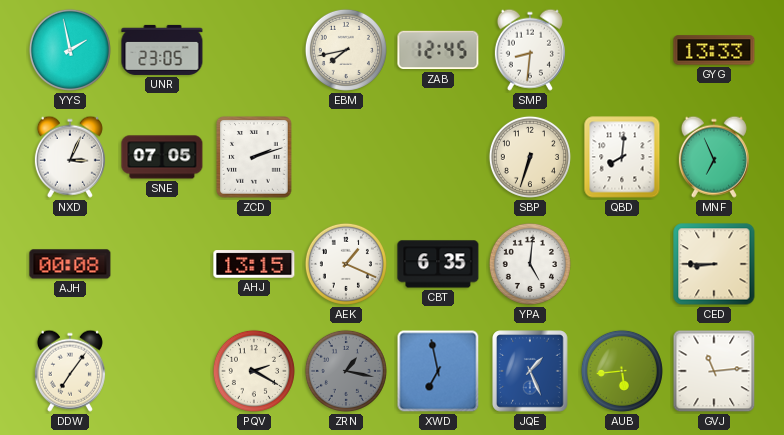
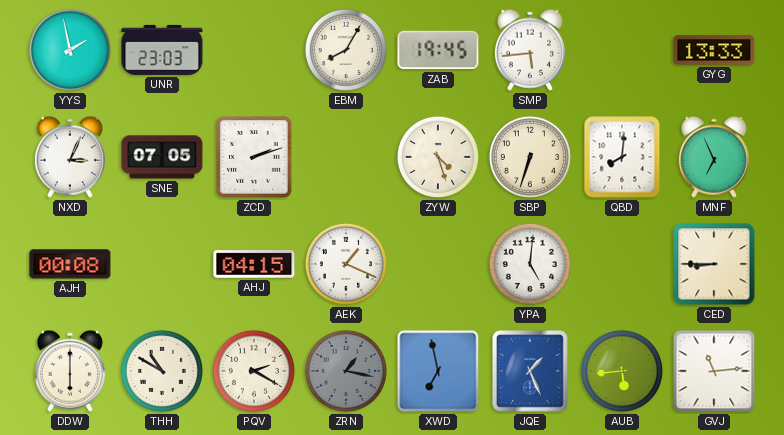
UNR: 23:05 -> 23:03 (162, 50)
EBM: 7:43 -> 8:05 (346, 50)
ZAB: 12:45 -> 19:45 (438, 50)
SMP: 8:31 -> 5:44 (530, 50)
ZYW: none -> 4:27 (438, 157)
AHJ: 13:15 -> 04:15 (254, 264)
CBT: 6:35 -> none (438, 264)
DDW: 7:06 -> 6:00 (70, 371)
THH: none -> 10:50 (162, 371)
